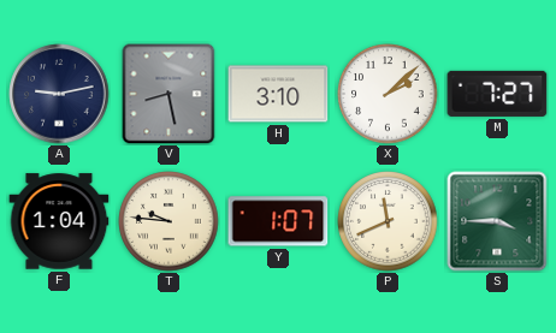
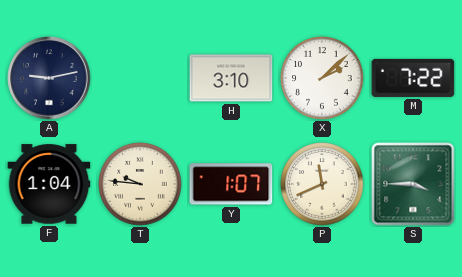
V: 8:28 -> none (168, 94)
M: 7:27 -> 7:22 (413, 78)
